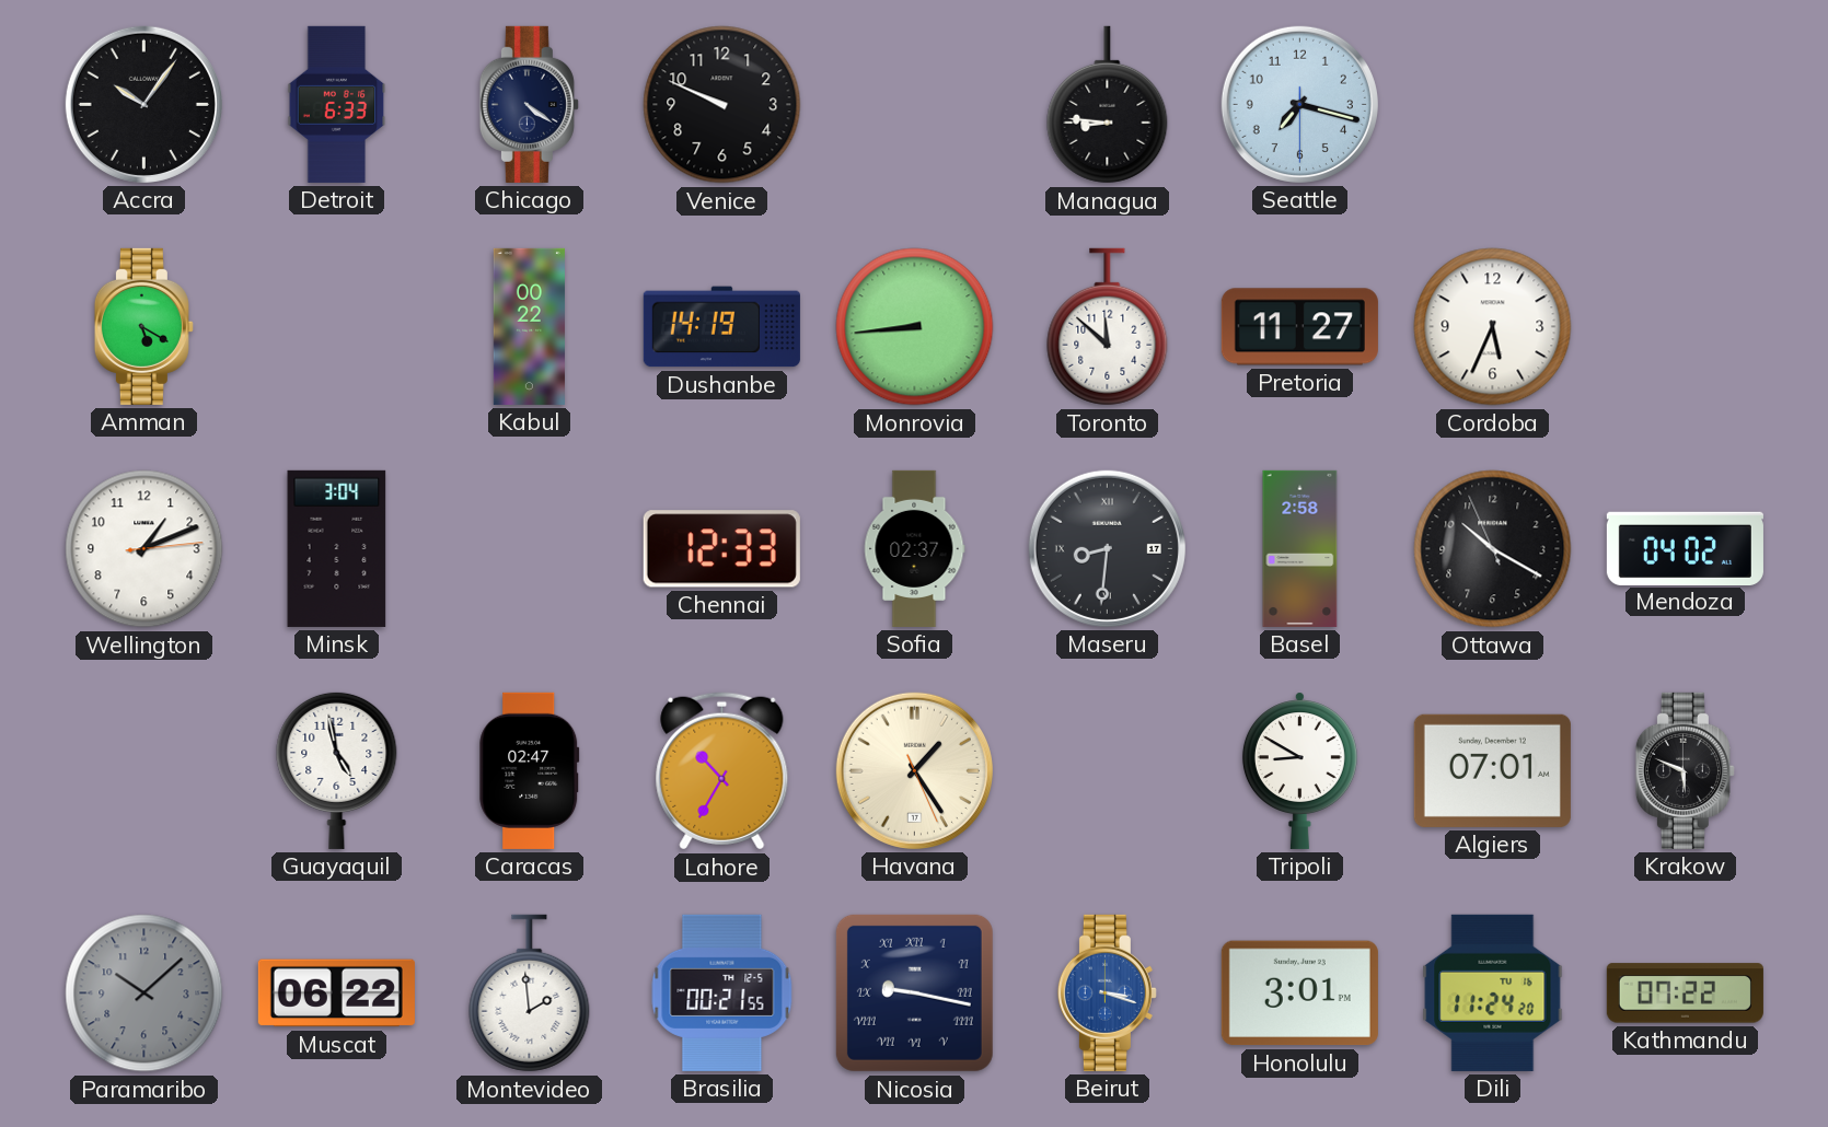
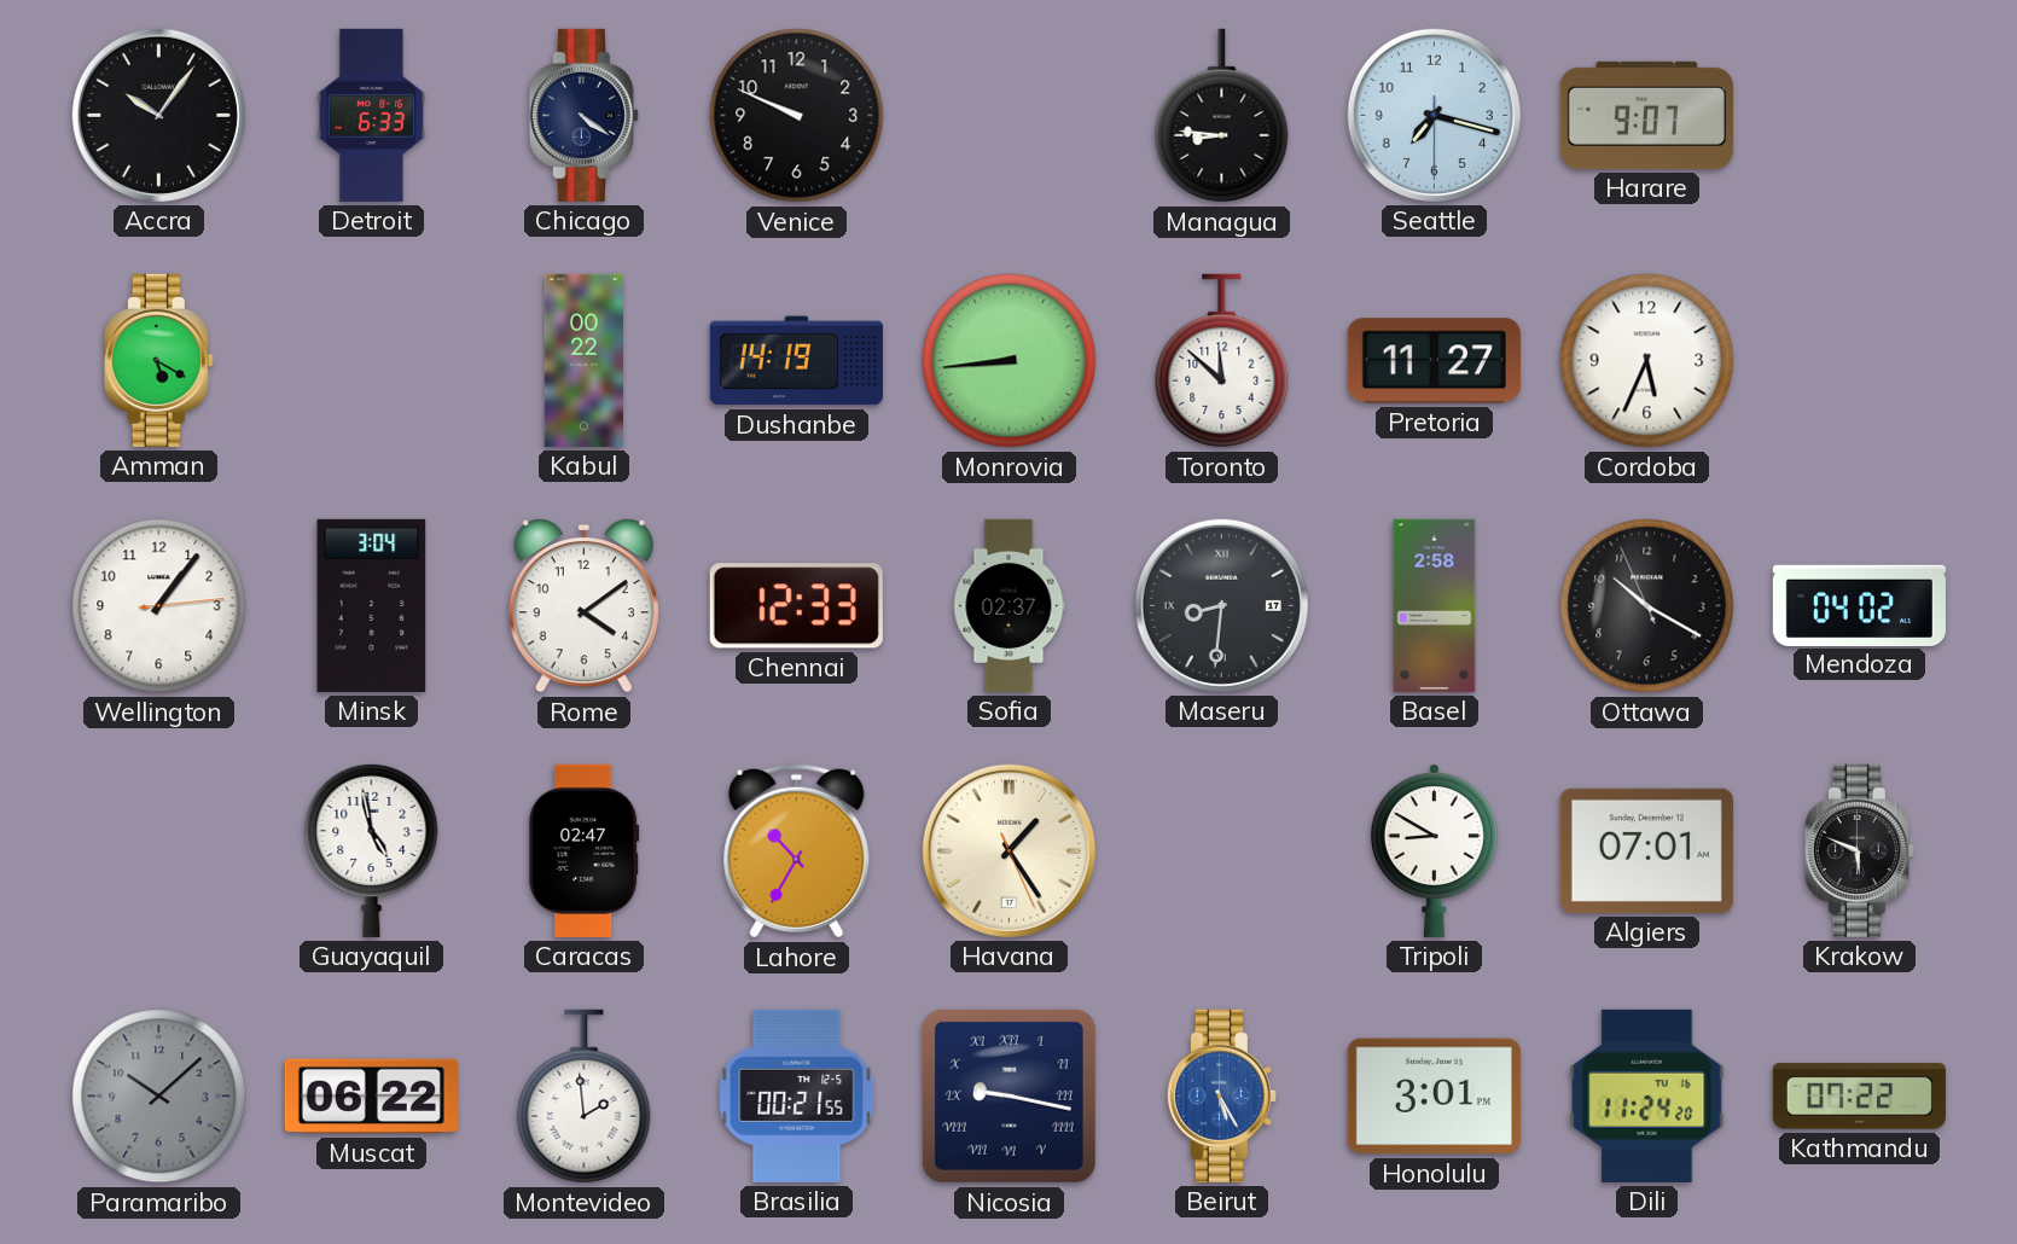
Harare: none -> 9:07 (1646, 115)
Wellington: 1:11 -> 1:06 (159, 606)
Rome: none -> 4:09 (583, 606)
Beirut: 3:18 -> 5:25 (1221, 1095)
